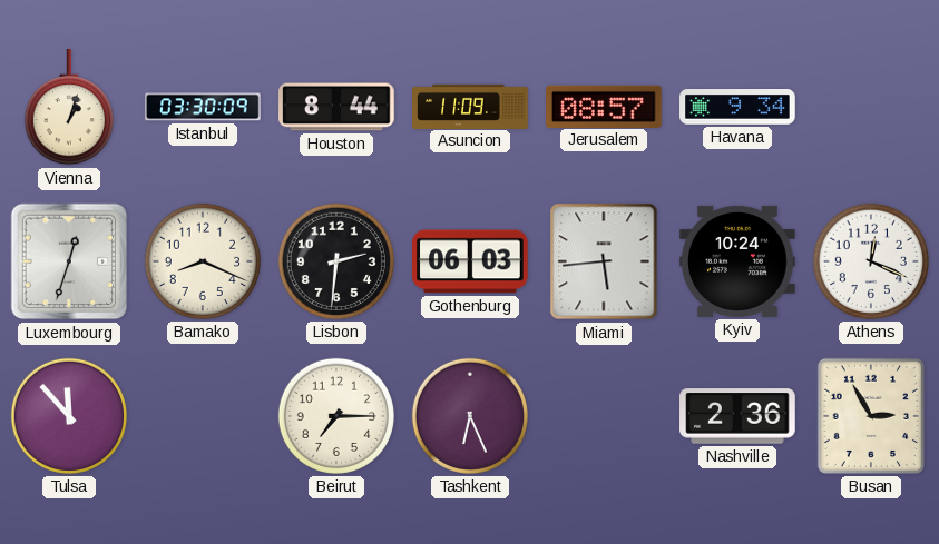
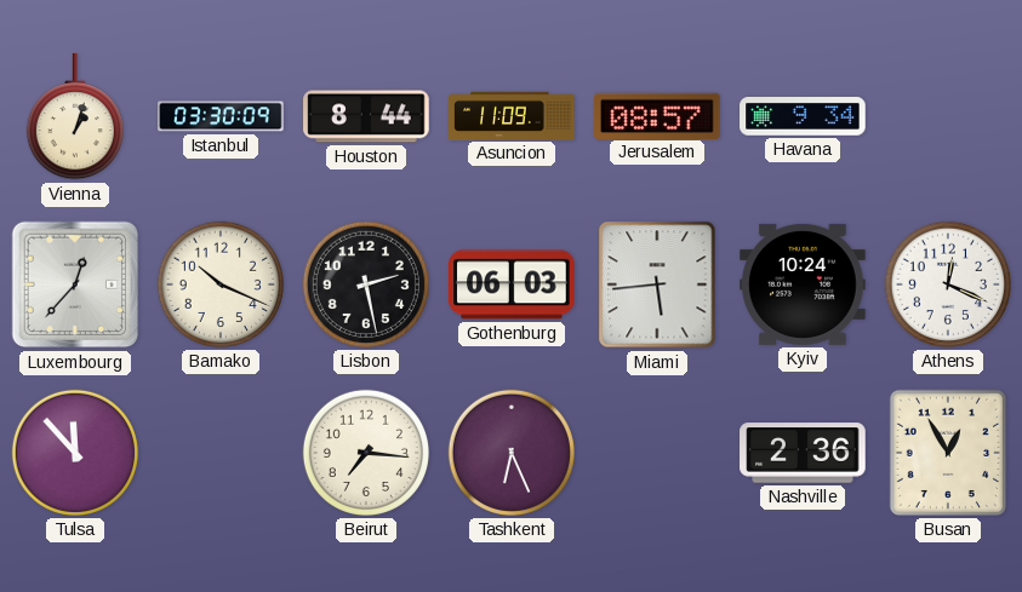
Luxembourg: 12:33 -> 12:37 (75, 284)
Bamako: 8:19 -> 10:19 (221, 284)
Lisbon: 2:31 -> 2:28 (366, 284)
Beirut: 7:15 -> 7:16 (366, 453)
Busan: 2:55 -> 12:55 (948, 453)
